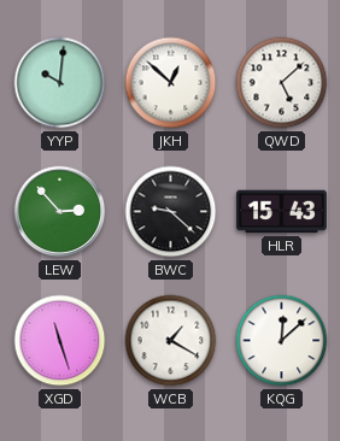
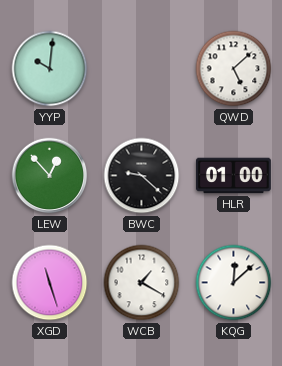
JKH: 12:52 -> none (171, 83)
LEW: 2:53 -> 12:53 (50, 176)
HLR: 15:43 -> 01:00 (234, 176)
